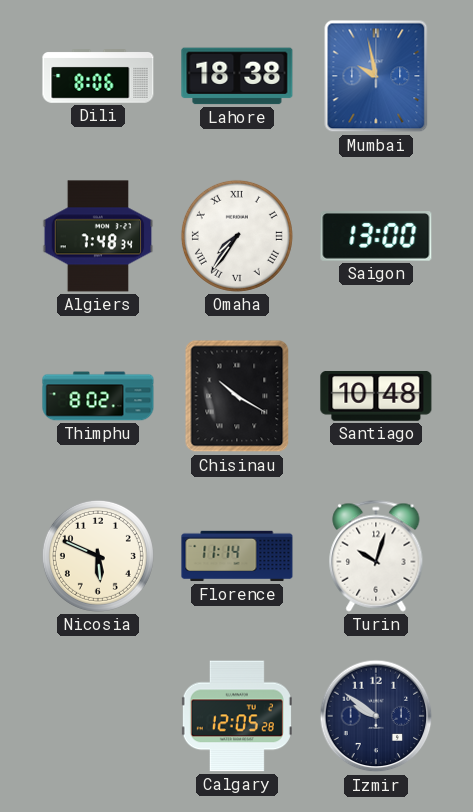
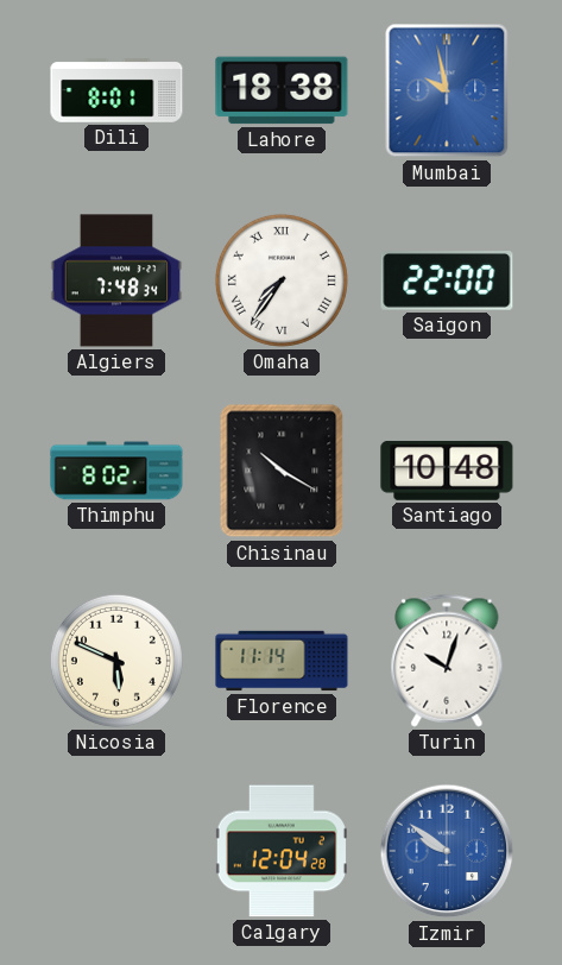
Dili: 8:06 -> 8:01 (116, 90)
Saigon: 13:00 -> 22:00 (447, 282)
Calgary: 12:05 -> 12:04 (282, 851)
Izmir dial: navy -> blue (447, 851)
